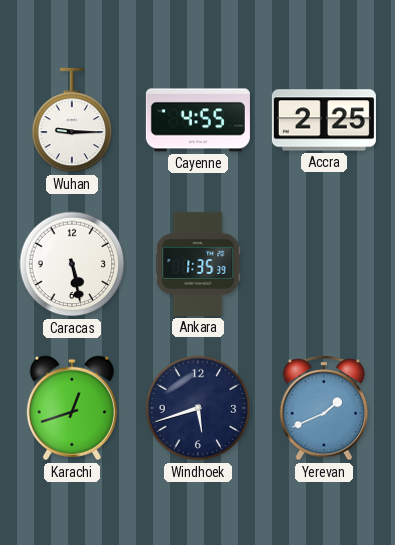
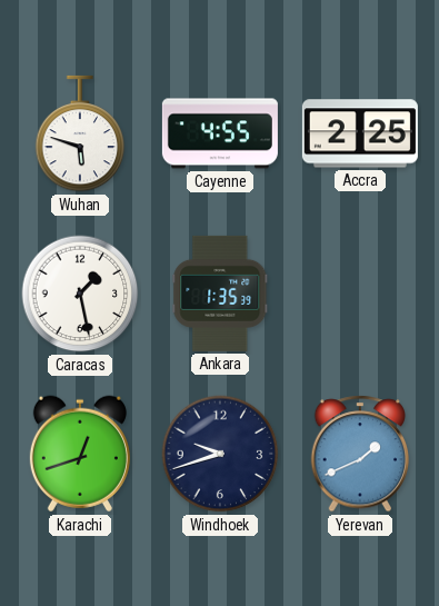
Wuhan: 9:15 -> 5:48 (80, 133)
Caracas: 5:28 -> 1:28 (80, 294)
Windhoek: 5:42 -> 9:42 (220, 454)
